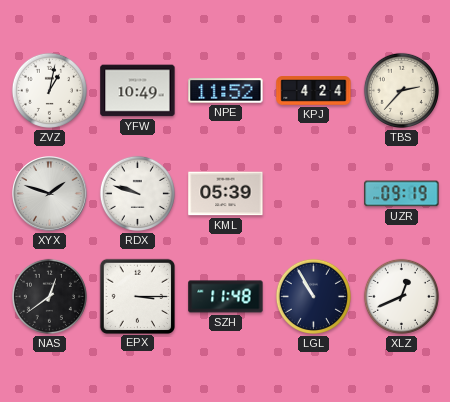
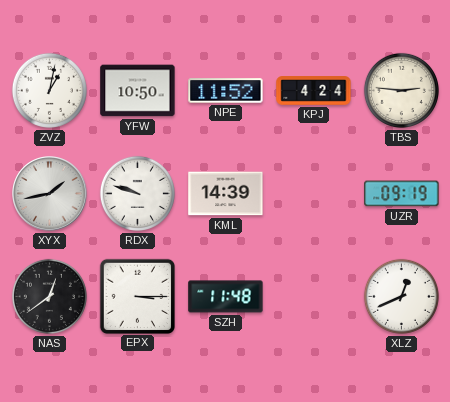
YFW: 10:49 -> 10:50 (138, 91)
TBS: 2:37 -> 2:46 (401, 90)
XYX: 1:48 -> 1:43 (50, 194)
KML: 05:39 -> 14:39 (226, 194)
LGL: 10:55 -> none (313, 296)
